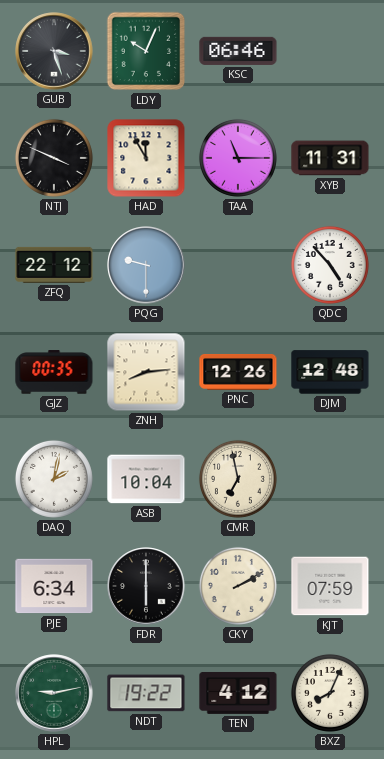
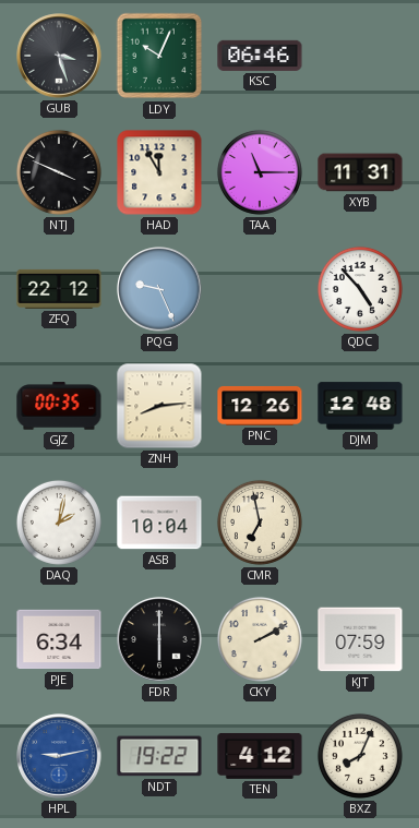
PQG: 9:30 -> 9:26 (159, 289)
HPL dial: green -> blue (59, 756)
